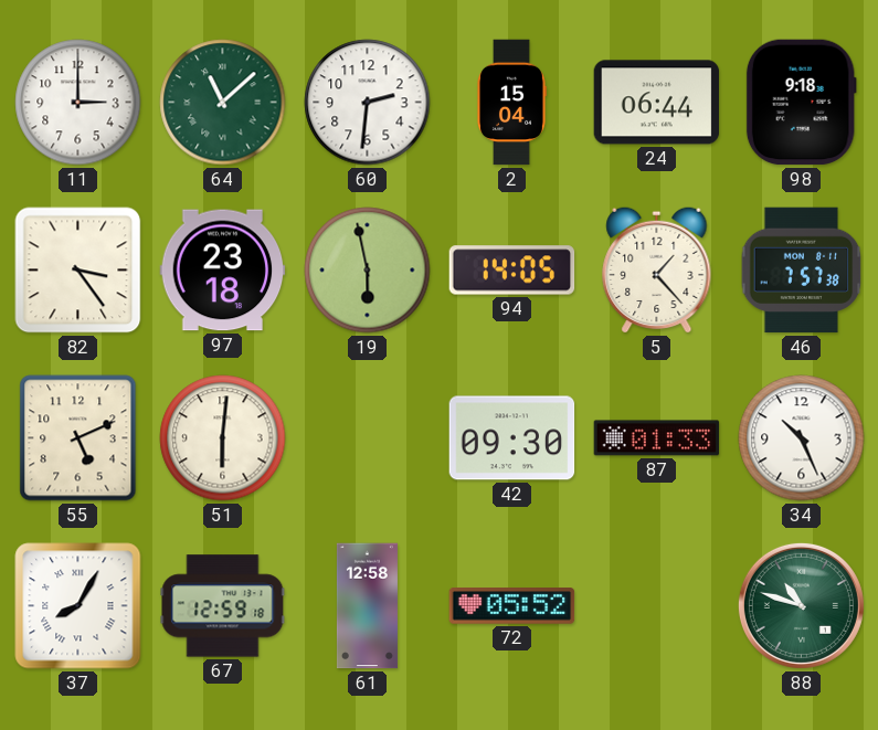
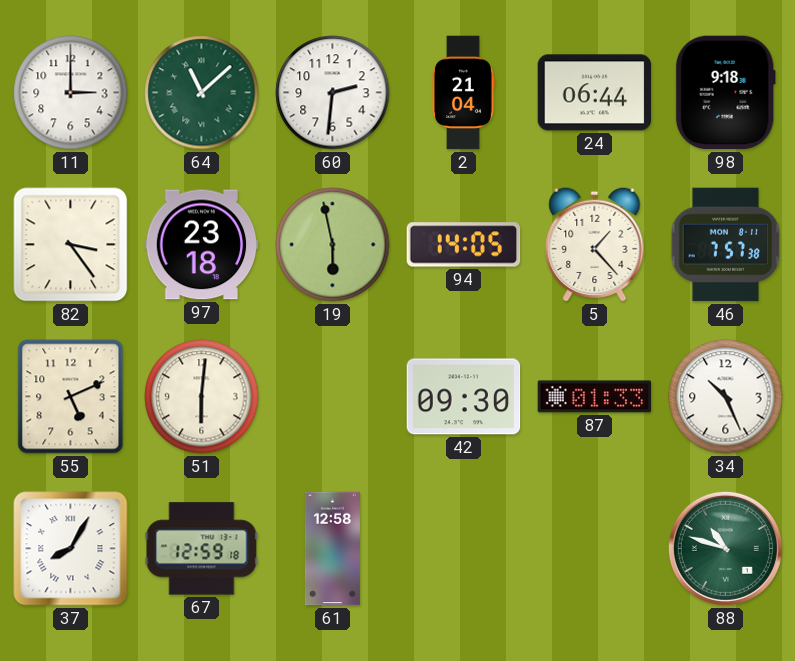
2: 15:04 -> 21:04 (464, 93)
72: 05:52 -> none (512, 606)
